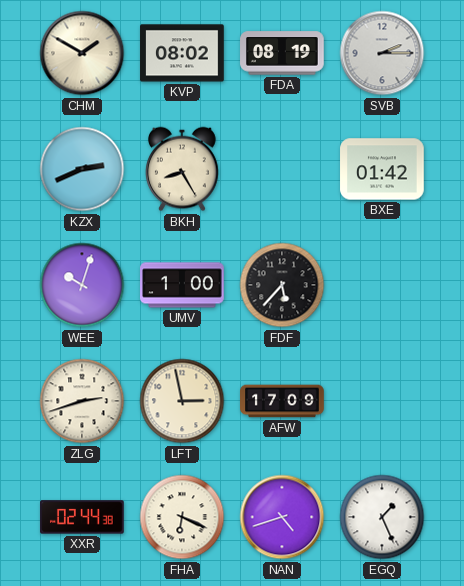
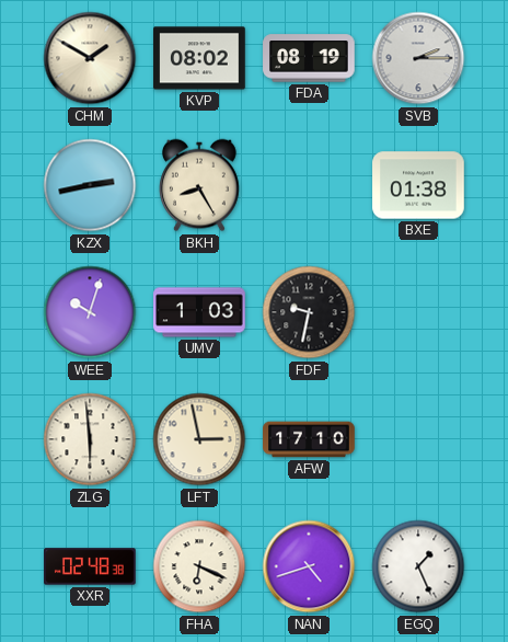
KZX: 2:41 -> 2:43 (90, 185)
BXE: 01:42 -> 01:38 (418, 185)
UMV: 1:00 -> 1:03 (199, 312)
FDF: 5:37 -> 9:32 (309, 312)
ZLG: 2:42 -> 5:59 (90, 439)
AFW: 17:09 -> 17:10 (309, 439)
XXR: 02:44 -> 02:48 (90, 566)
